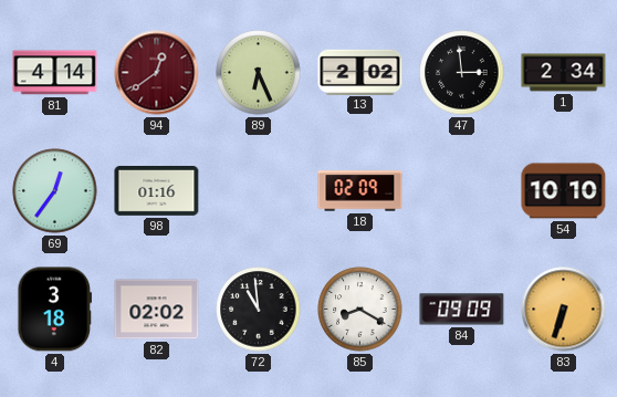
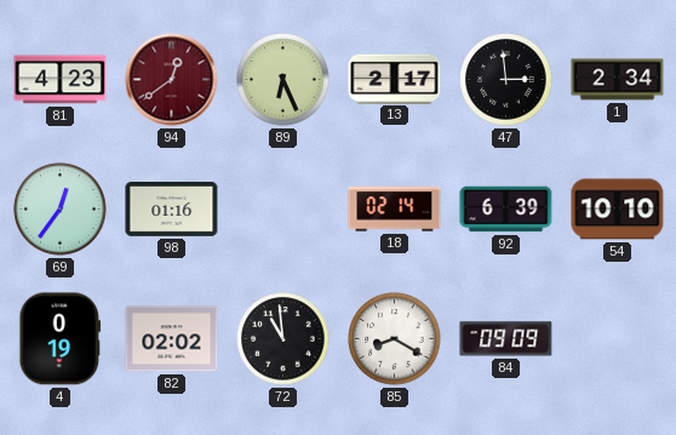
81: 4:14 -> 4:23 (61, 80)
13: 2:02 -> 2:17 (395, 79)
18: 02:09 -> 02:14 (395, 210)
92: none -> 6:39 (506, 210)
4: 3:18 -> 0:19 (61, 339)
83: 6:33 -> none (564, 310)
